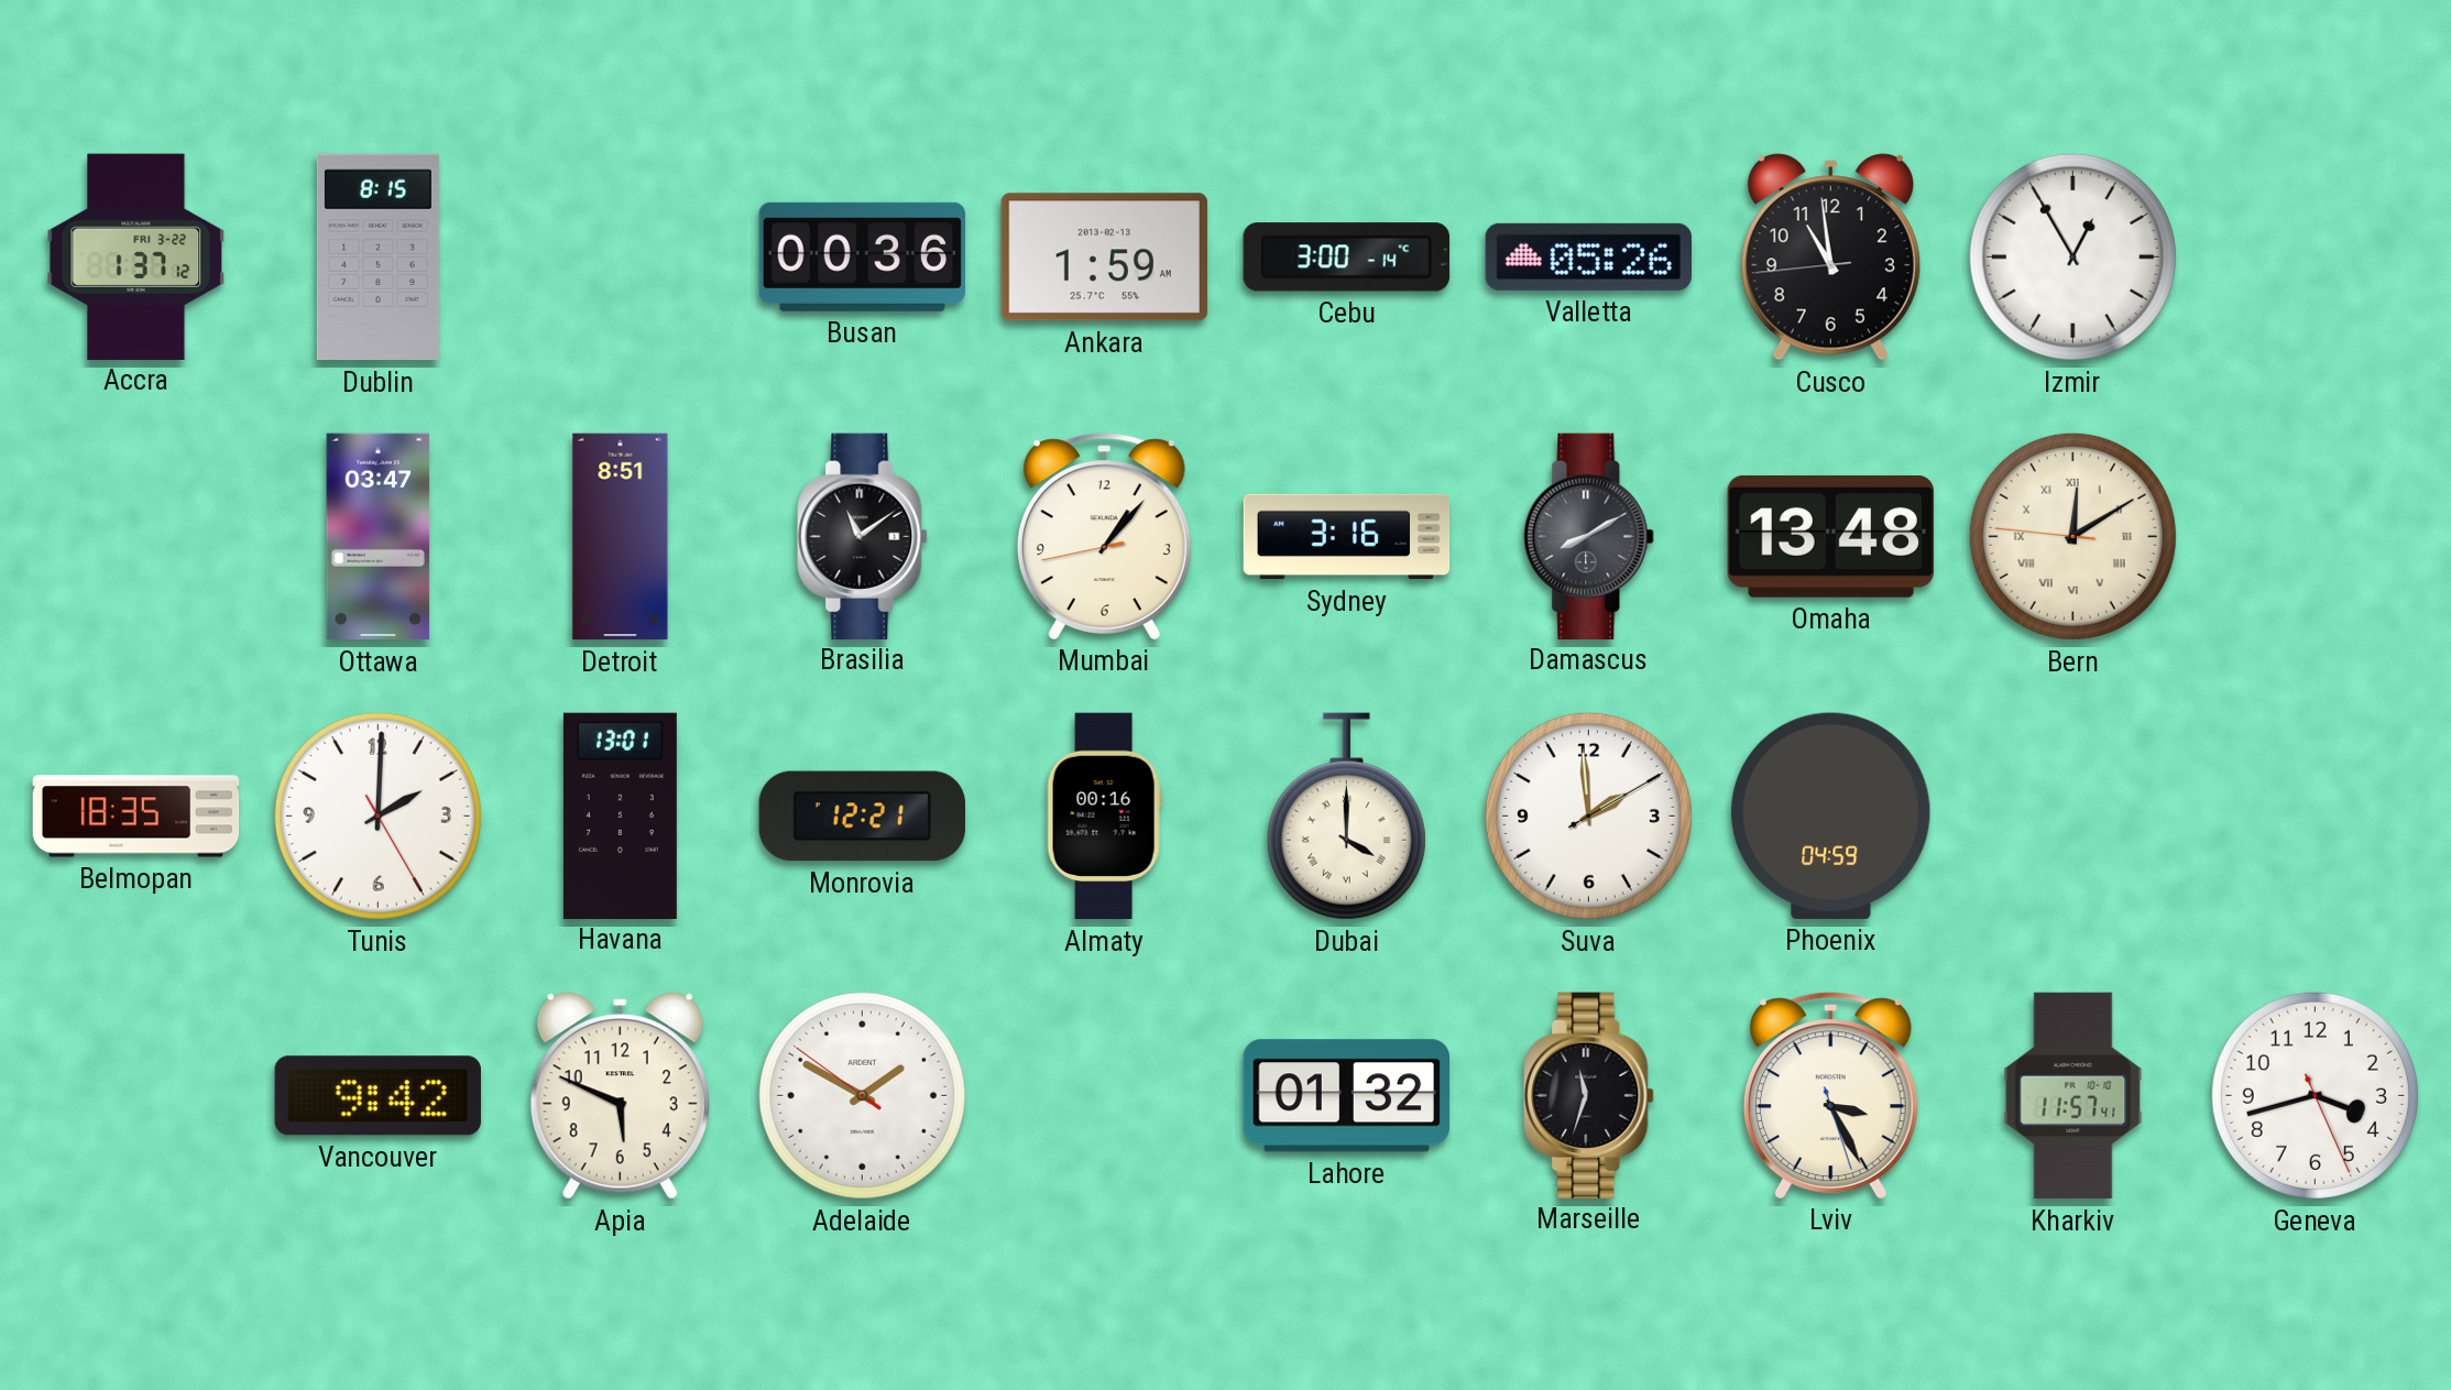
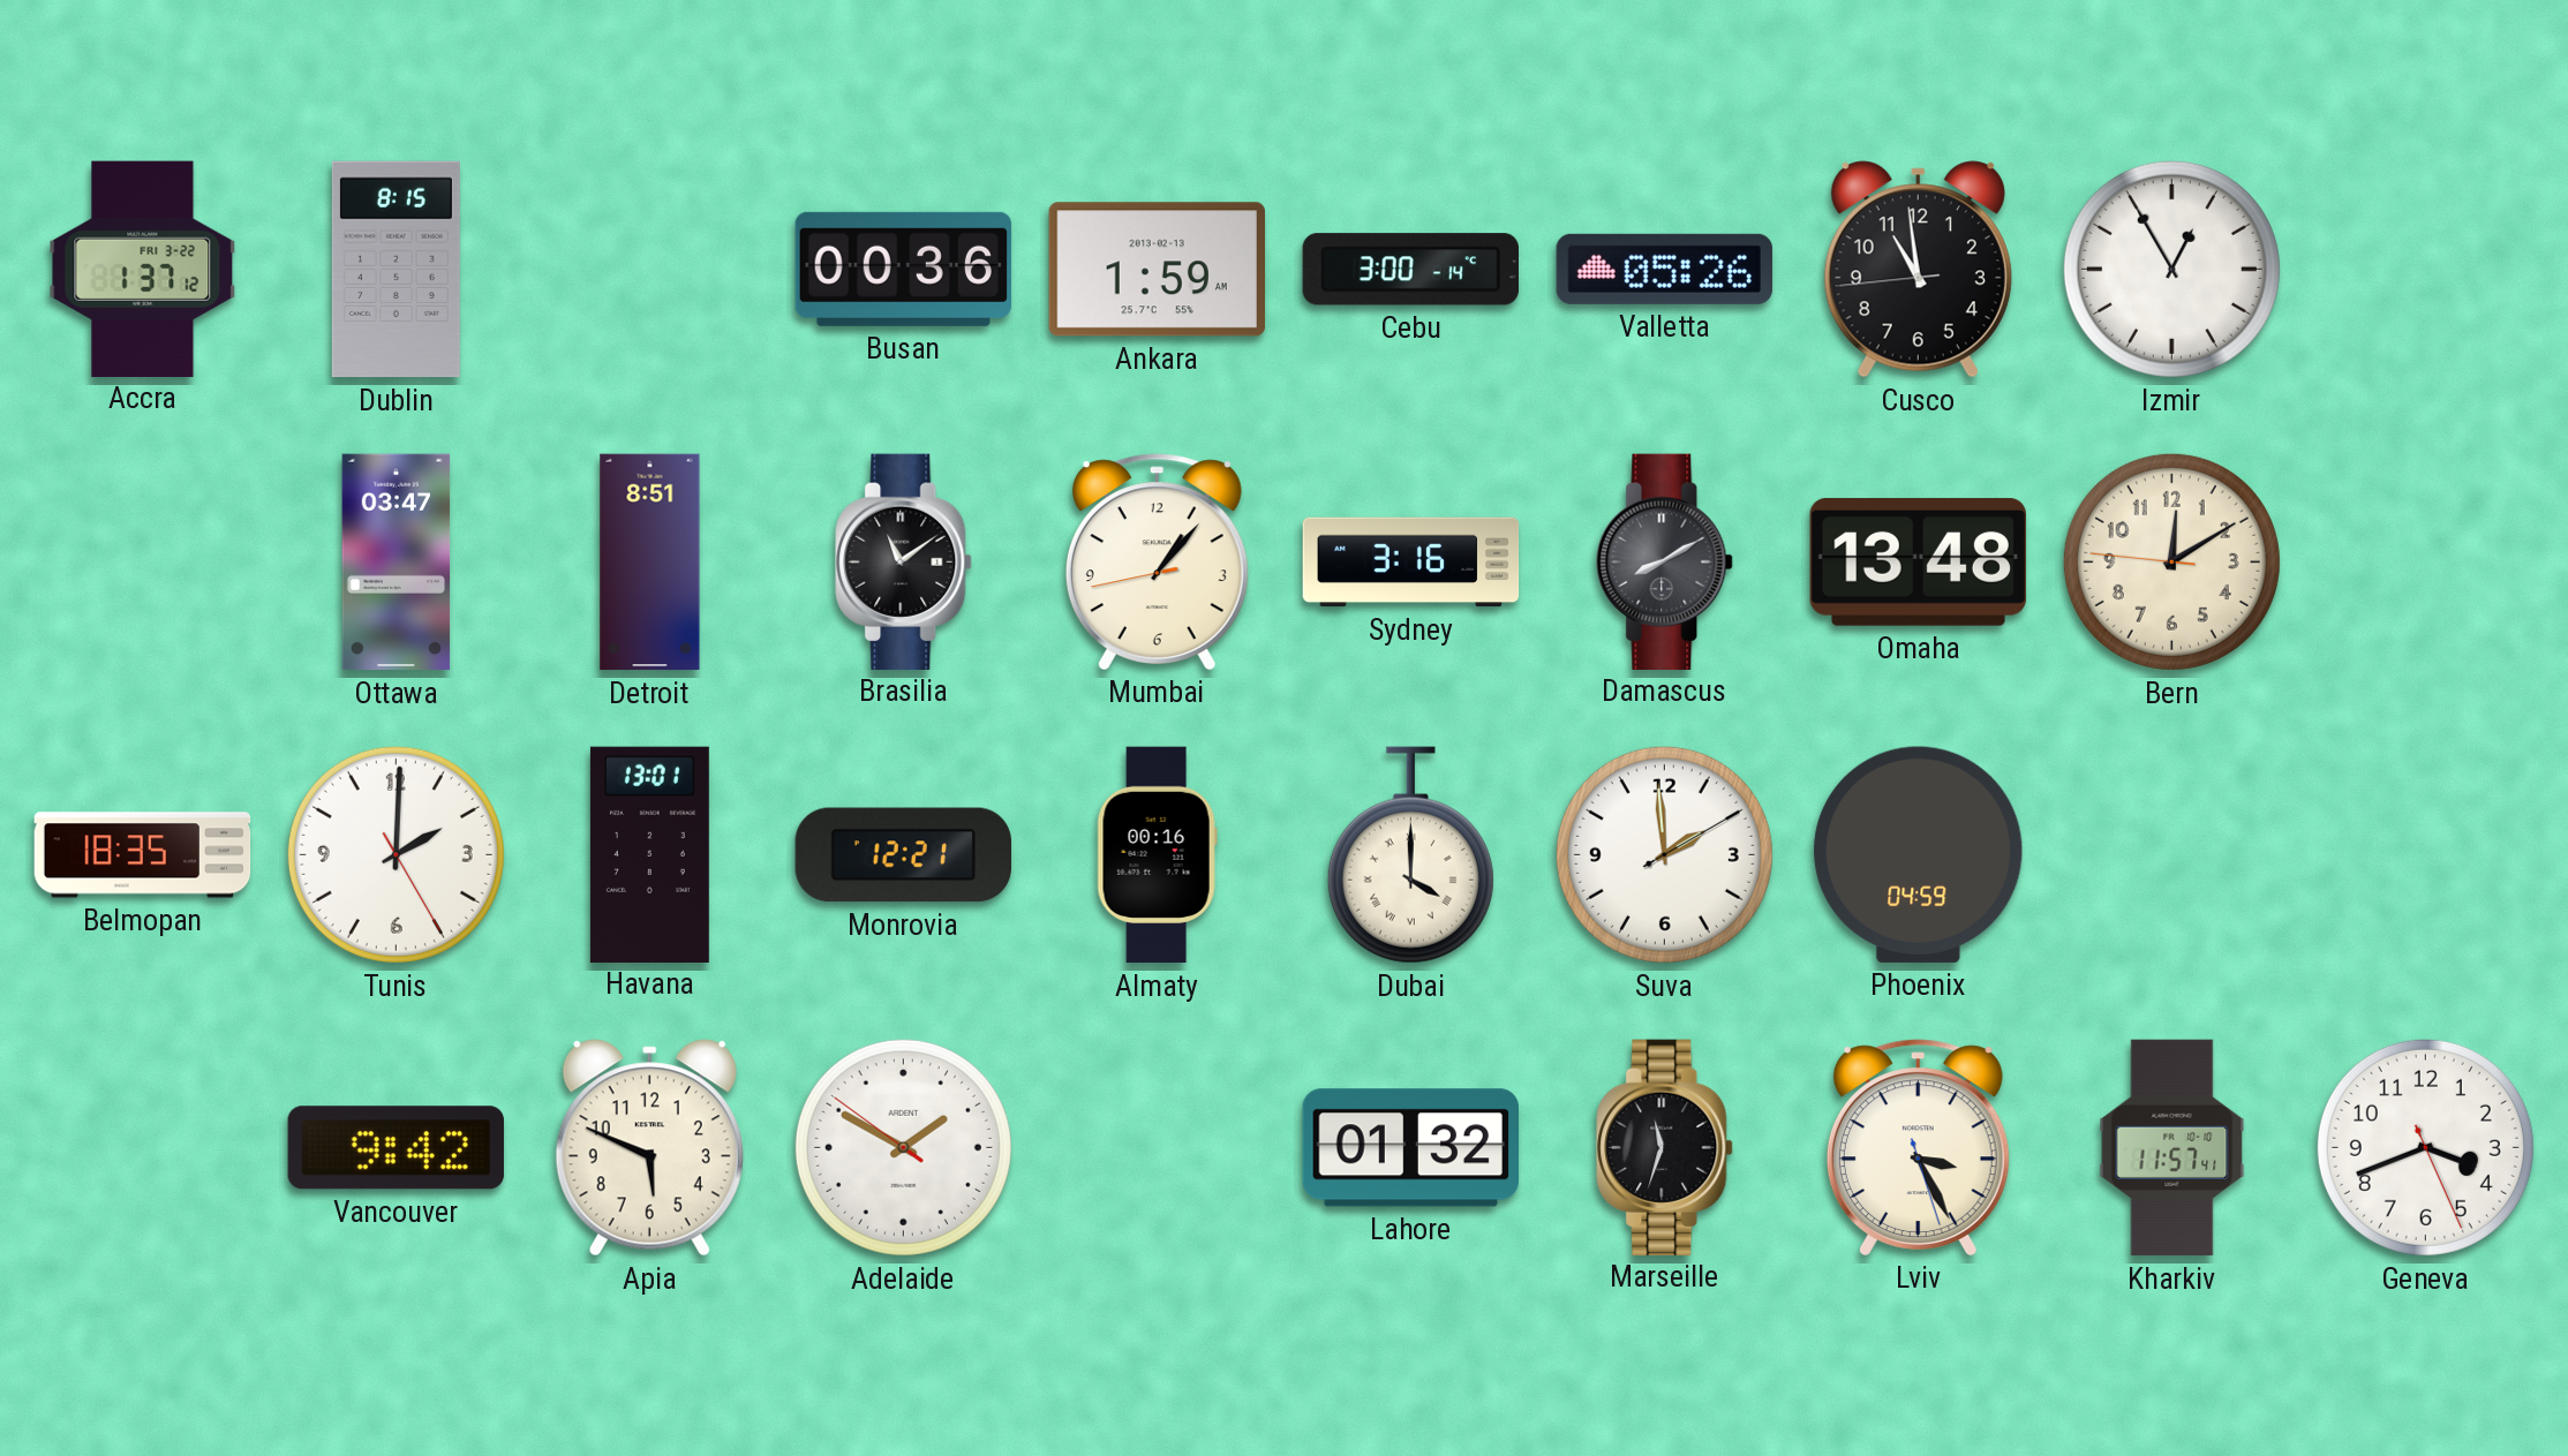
Bern numerals: Roman -> Arabic (2171, 561)
Geneva: 3:42 -> 3:41 (2425, 1147)
